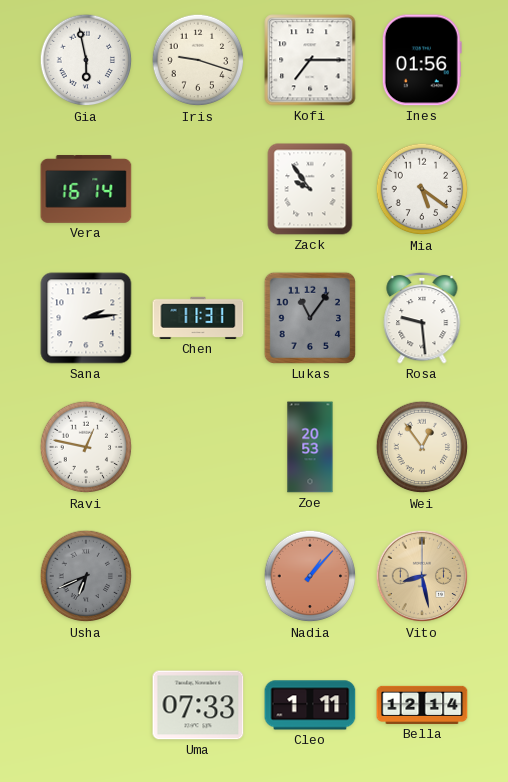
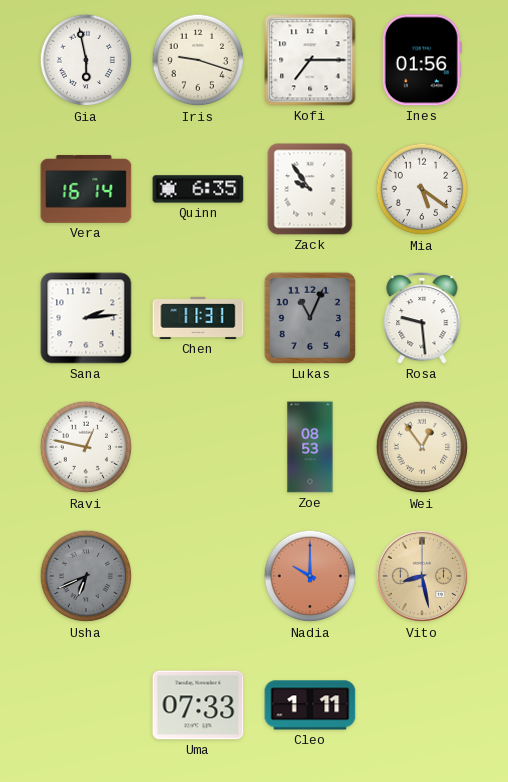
Quinn: none -> 6:35 (198, 189)
Lukas: 11:06 -> 11:04 (310, 318)
Zoe: 20:53 -> 08:53 (310, 447)
Nadia: 1:07 -> 10:00 (310, 576)
Bella: 12:14 -> none (422, 705)
